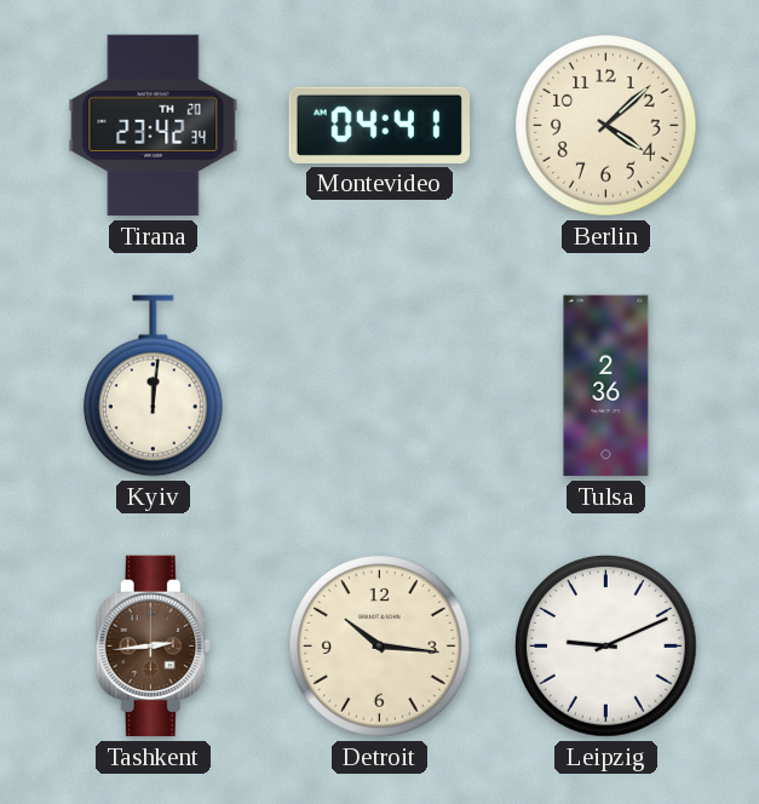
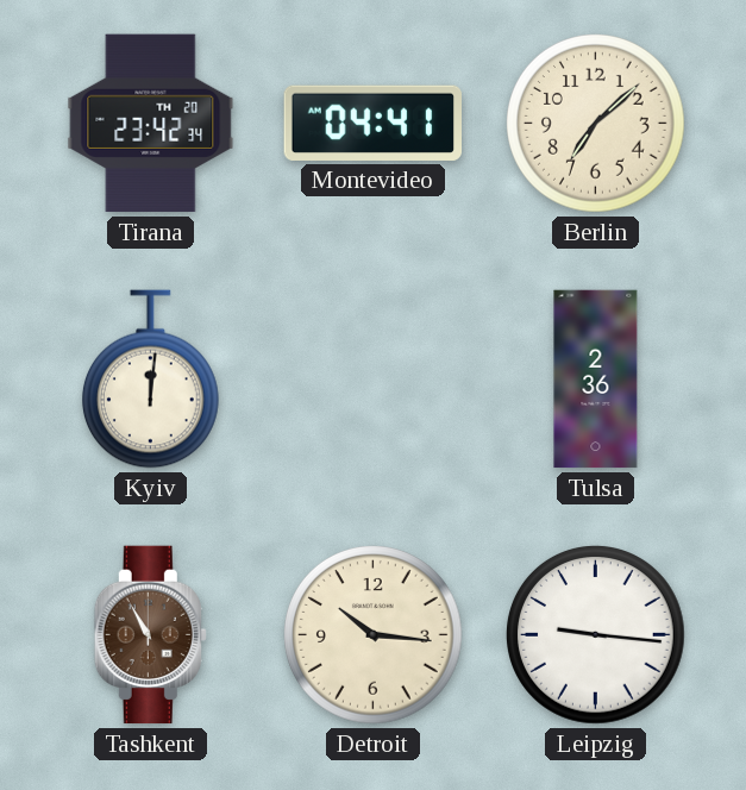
Berlin: 4:08 -> 7:08 (596, 124)
Tashkent: 2:44 -> 10:55 (150, 635)
Leipzig: 9:11 -> 9:16 (596, 635)
